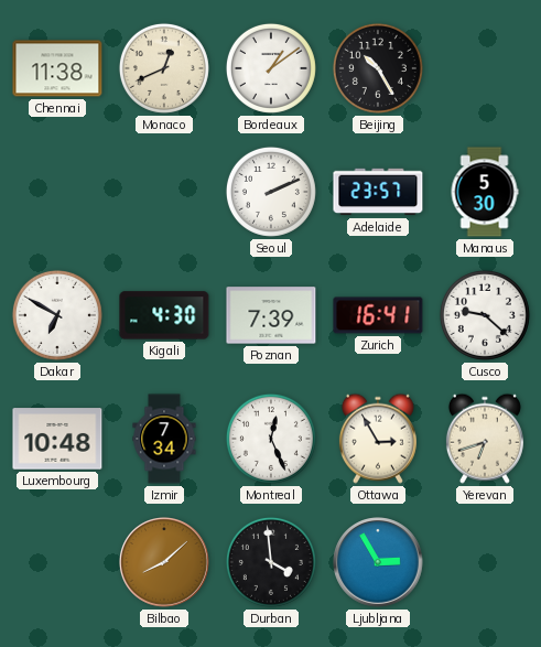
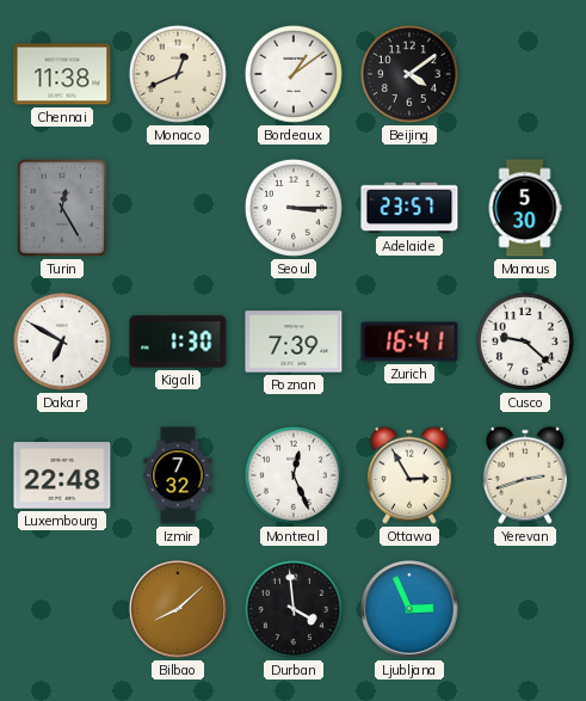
Beijing: 10:25 -> 4:09 (409, 74)
Turin: none -> 12:25 (62, 208)
Seoul: 2:11 -> 3:15 (294, 208)
Kigali: 4:30 -> 1:30 (178, 342)
Luxembourg: 10:48 -> 22:48 (62, 475)
Izmir: 7:34 -> 7:32 (178, 475)
Yerevan: 6:42 -> 2:42 (525, 475)
Ljubljana: 2:55 -> 2:56 (411, 610)
